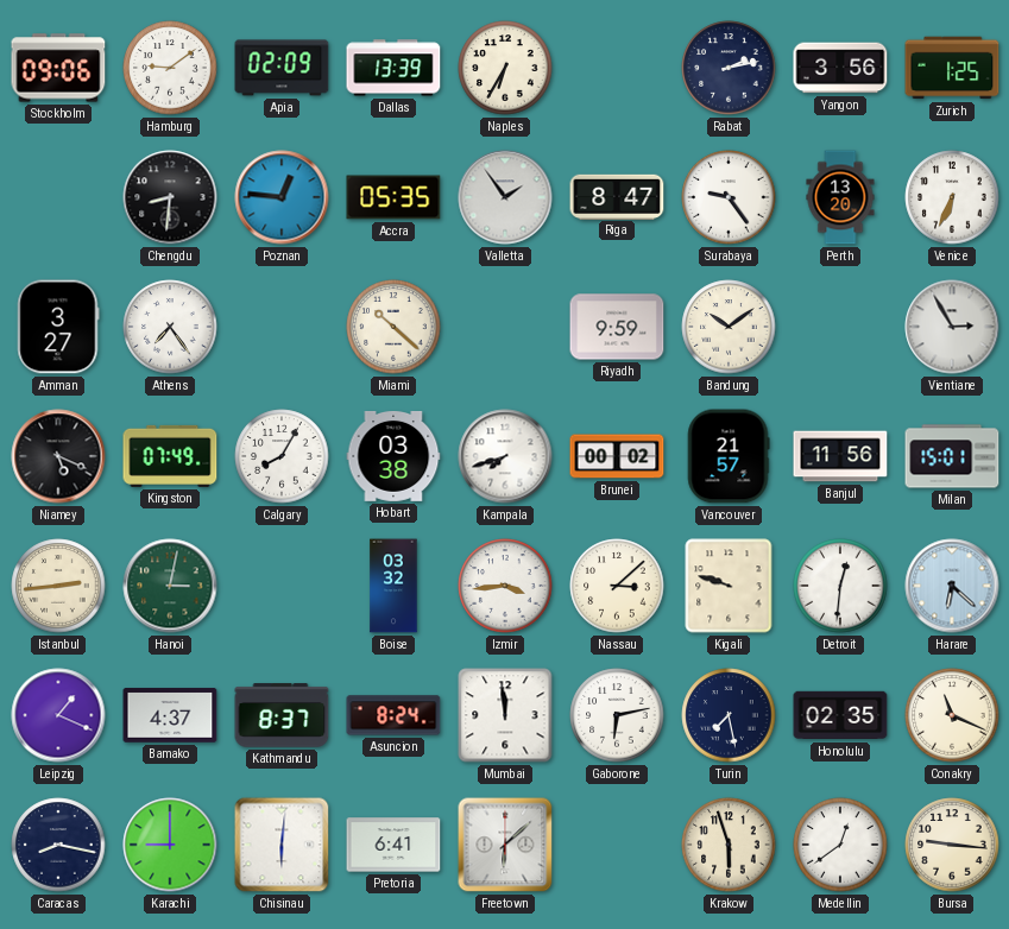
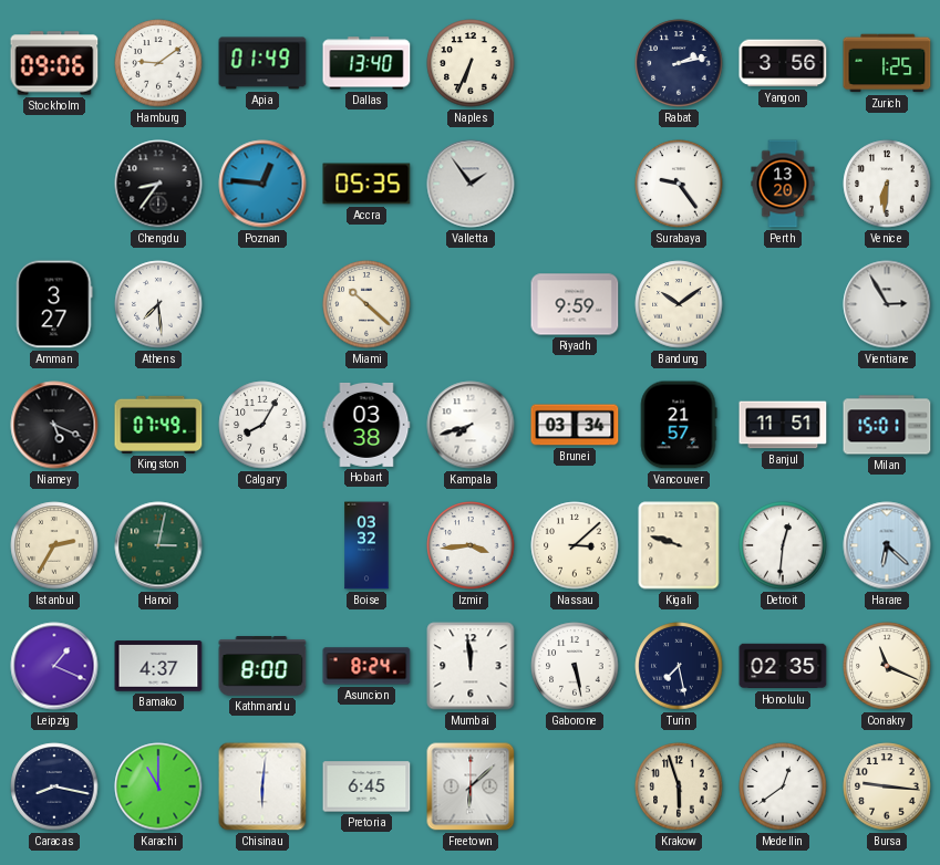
Apia: 02:09 -> 01:49 (262, 63)
Dallas: 13:39 -> 13:40 (366, 63)
Naples: 6:35 -> 6:34 (471, 63)
Chengdu: 8:31 -> 8:36 (158, 184)
Riga: 8:47 -> none (617, 196)
Venice: 6:34 -> 6:31 (887, 184)
Athens: 7:24 -> 7:29 (158, 304)
Brunei: 00:02 -> 03:34 (575, 425)
Banjul: 11:56 -> 11:51 (783, 425)
Istanbul: 2:44 -> 2:35 (54, 545)
Kathmandu: 8:37 -> 8:00 (262, 666)
Gaborone: 6:13 -> 5:28 (575, 666)
Karachi: 9:00 -> 11:00 (158, 786)
Pretoria: 6:41 -> 6:45 (366, 786)
